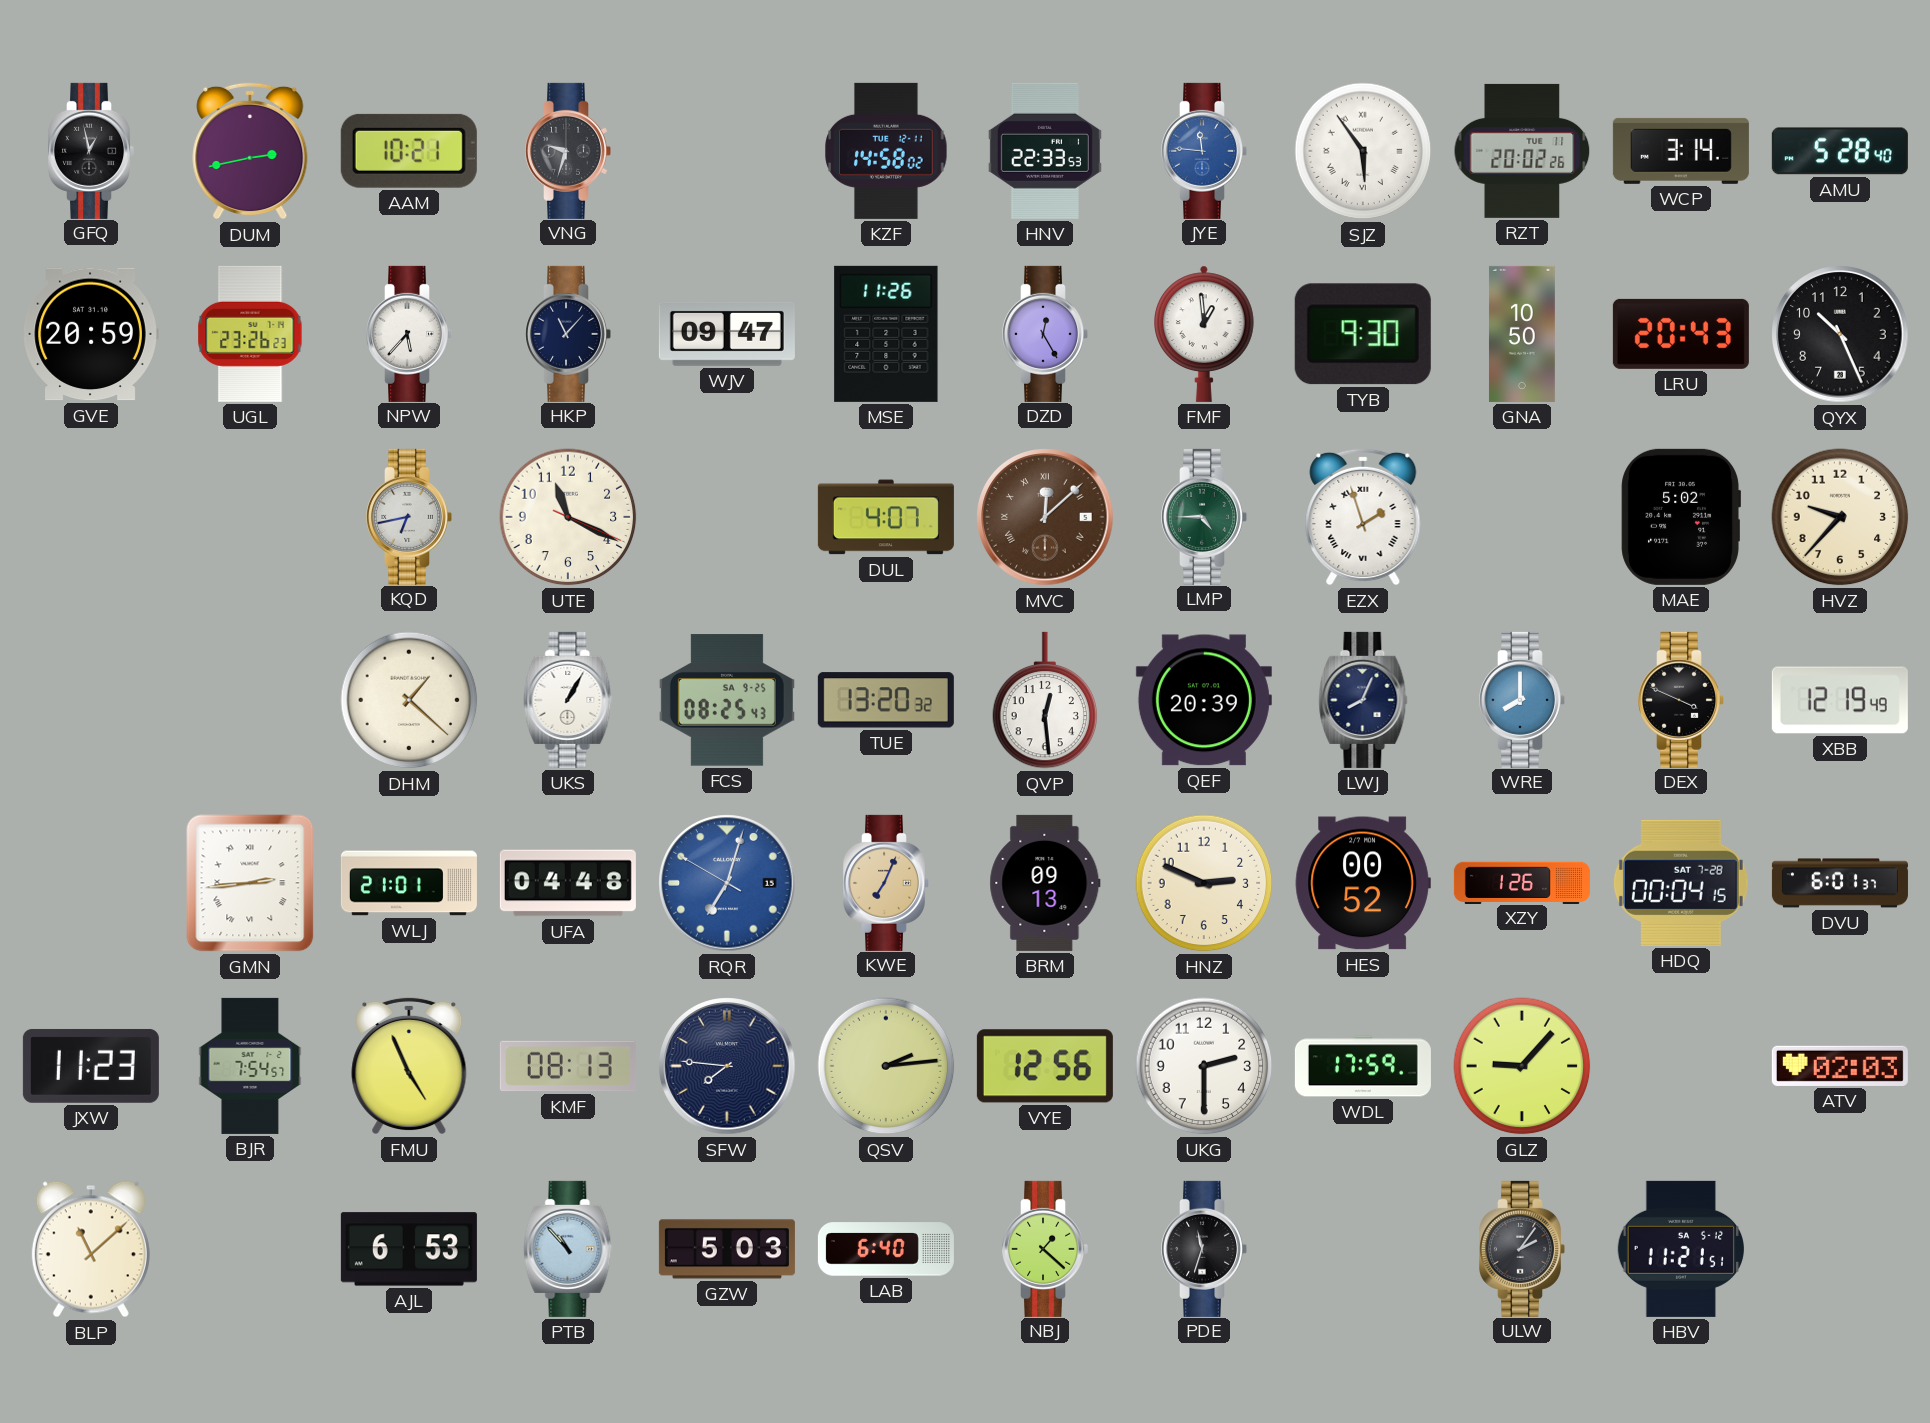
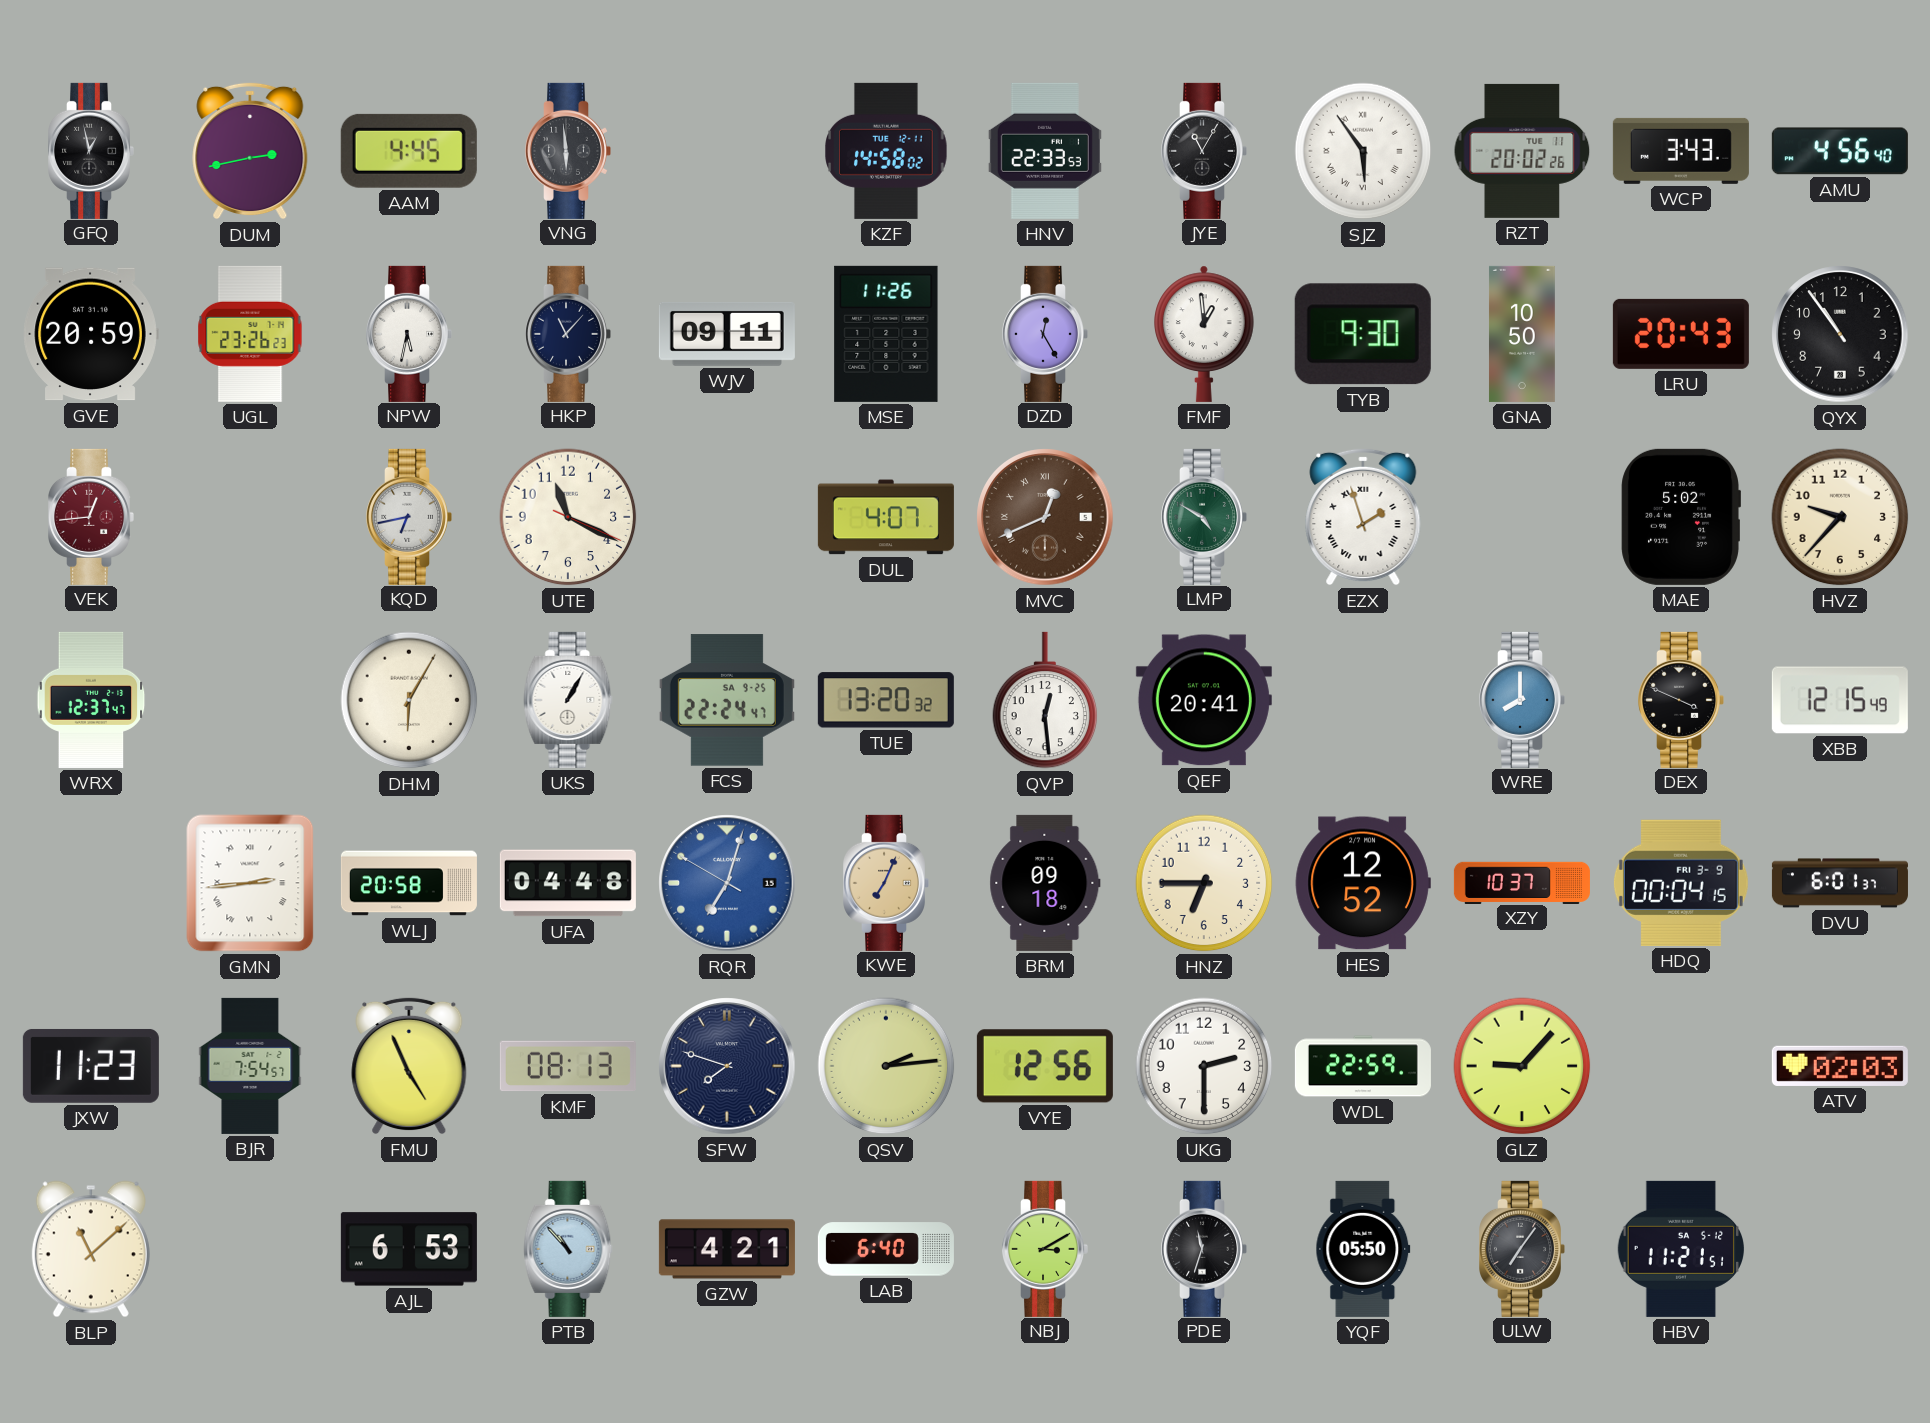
AAM: 10:21 -> 4:45 (409, 151)
VNG: 9:33 -> 5:59 (568, 151)
JYE: 11:46 -> 11:05 (1204, 151)
JYE dial: blue -> black (1204, 151)
WCP: 3:14 -> 3:43 (1681, 151)
AMU: 5:28 -> 4:56 (1840, 151)
NPW: 5:37 -> 5:32 (409, 334)
WJV: 09:47 -> 09:11 (727, 334)
QYX: 10:26 -> 10:54 (1840, 334)
VEK: none -> 12:44 (91, 517)
MVC: 12:08 -> 12:41 (1045, 517)
LMP: 4:45 -> 4:50 (1204, 517)
WRX: none -> 12:37 (91, 700)
DHM: 1:22 -> 6:05 (409, 700)
FCS: 08:25 -> 22:24 (727, 700)
QEF: 20:39 -> 20:41 (1204, 700)
LWJ: 8:04 -> none (1363, 700)
XBB: 12:19 -> 12:15 (1840, 700)
WLJ: 21:01 -> 20:58 (409, 883)
BRM: 09:13 -> 09:18 (1045, 883)
HNZ: 2:49 -> 6:45 (1204, 883)
HES: 00:52 -> 12:52 (1363, 883)
XZY: 1:26 -> 10:37 (1522, 882)
HDQ date: SAT 7-28 -> FRI 3-9 (1681, 883)
SFW: 7:46 -> 7:48 (727, 1066)
WDL: 17:59 -> 22:59 (1363, 1066)
GZW: 5:03 -> 4:21 (727, 1249)
NBJ: 1:22 -> 3:10 (1045, 1249)
YQF: none -> 05:50 (1363, 1249)
ULW: 2:06 -> 7:06 (1522, 1249)
